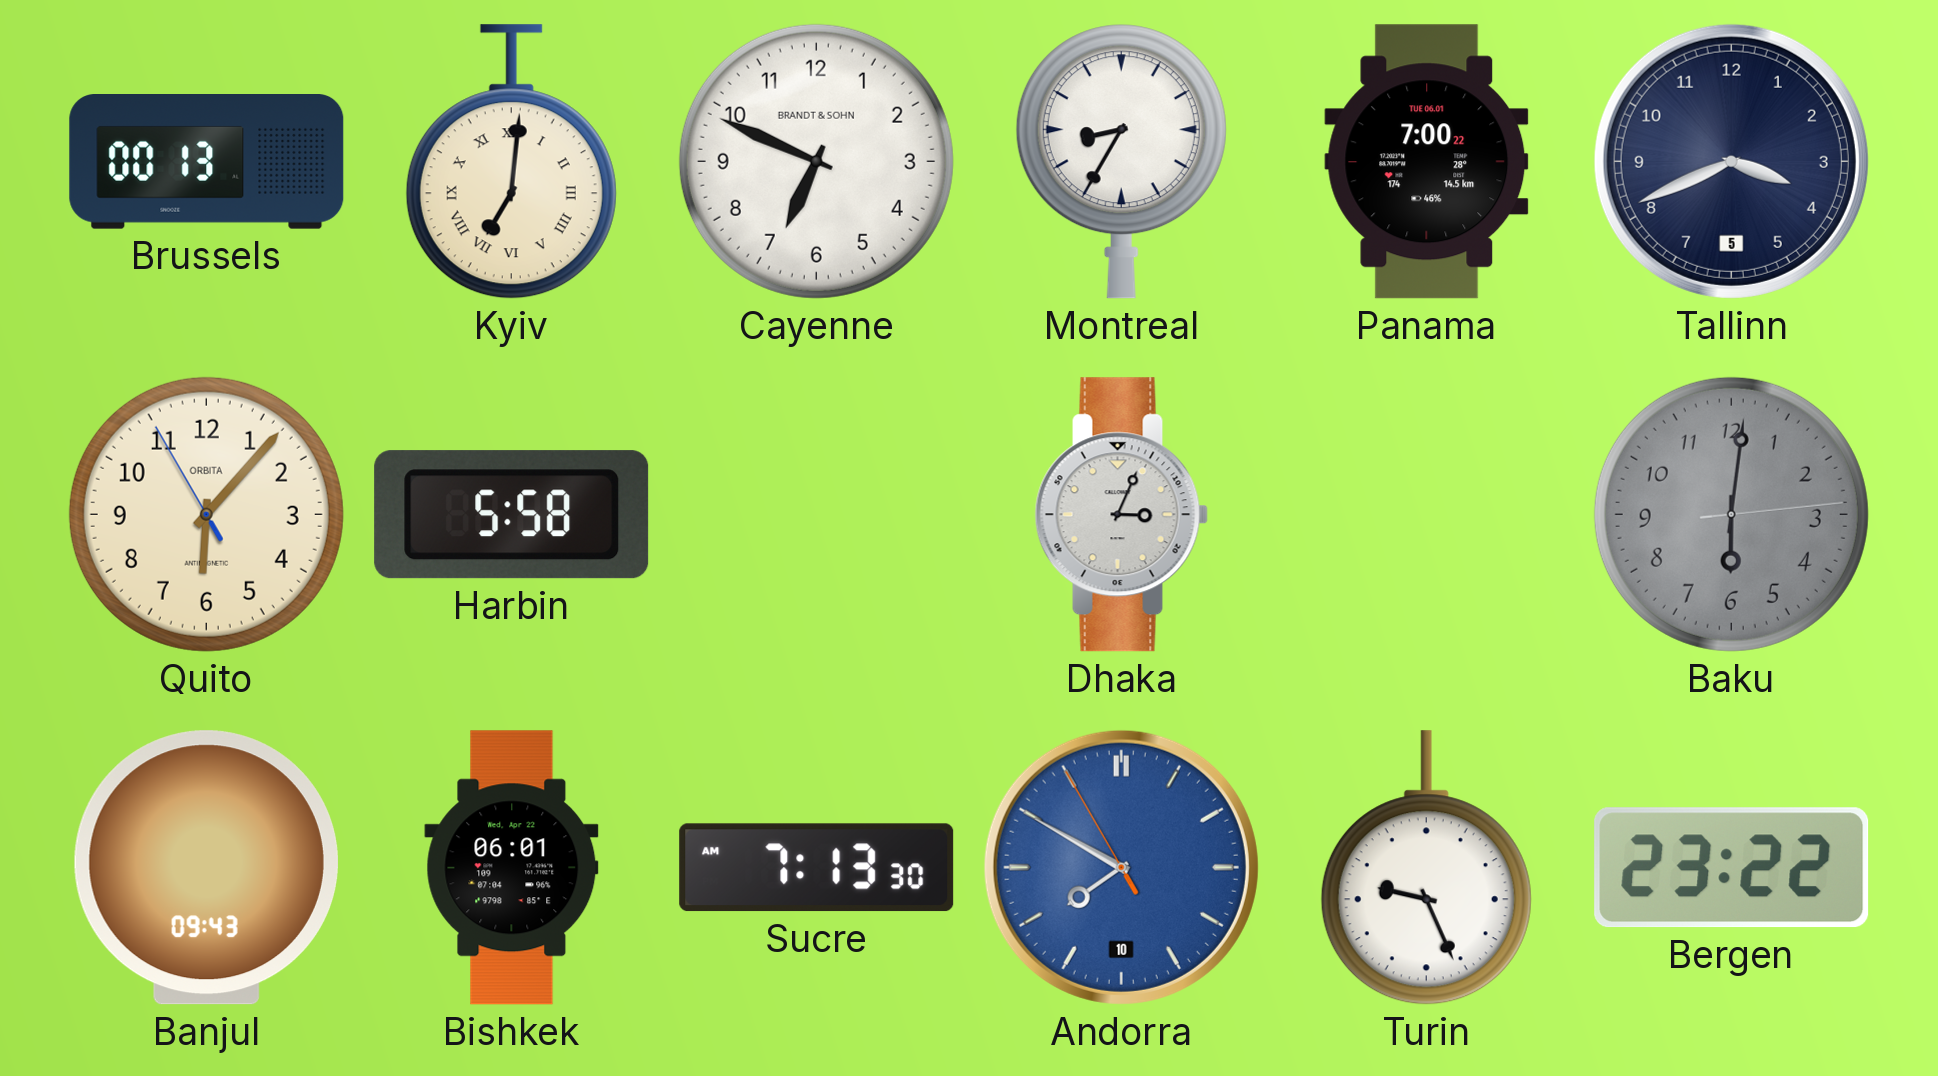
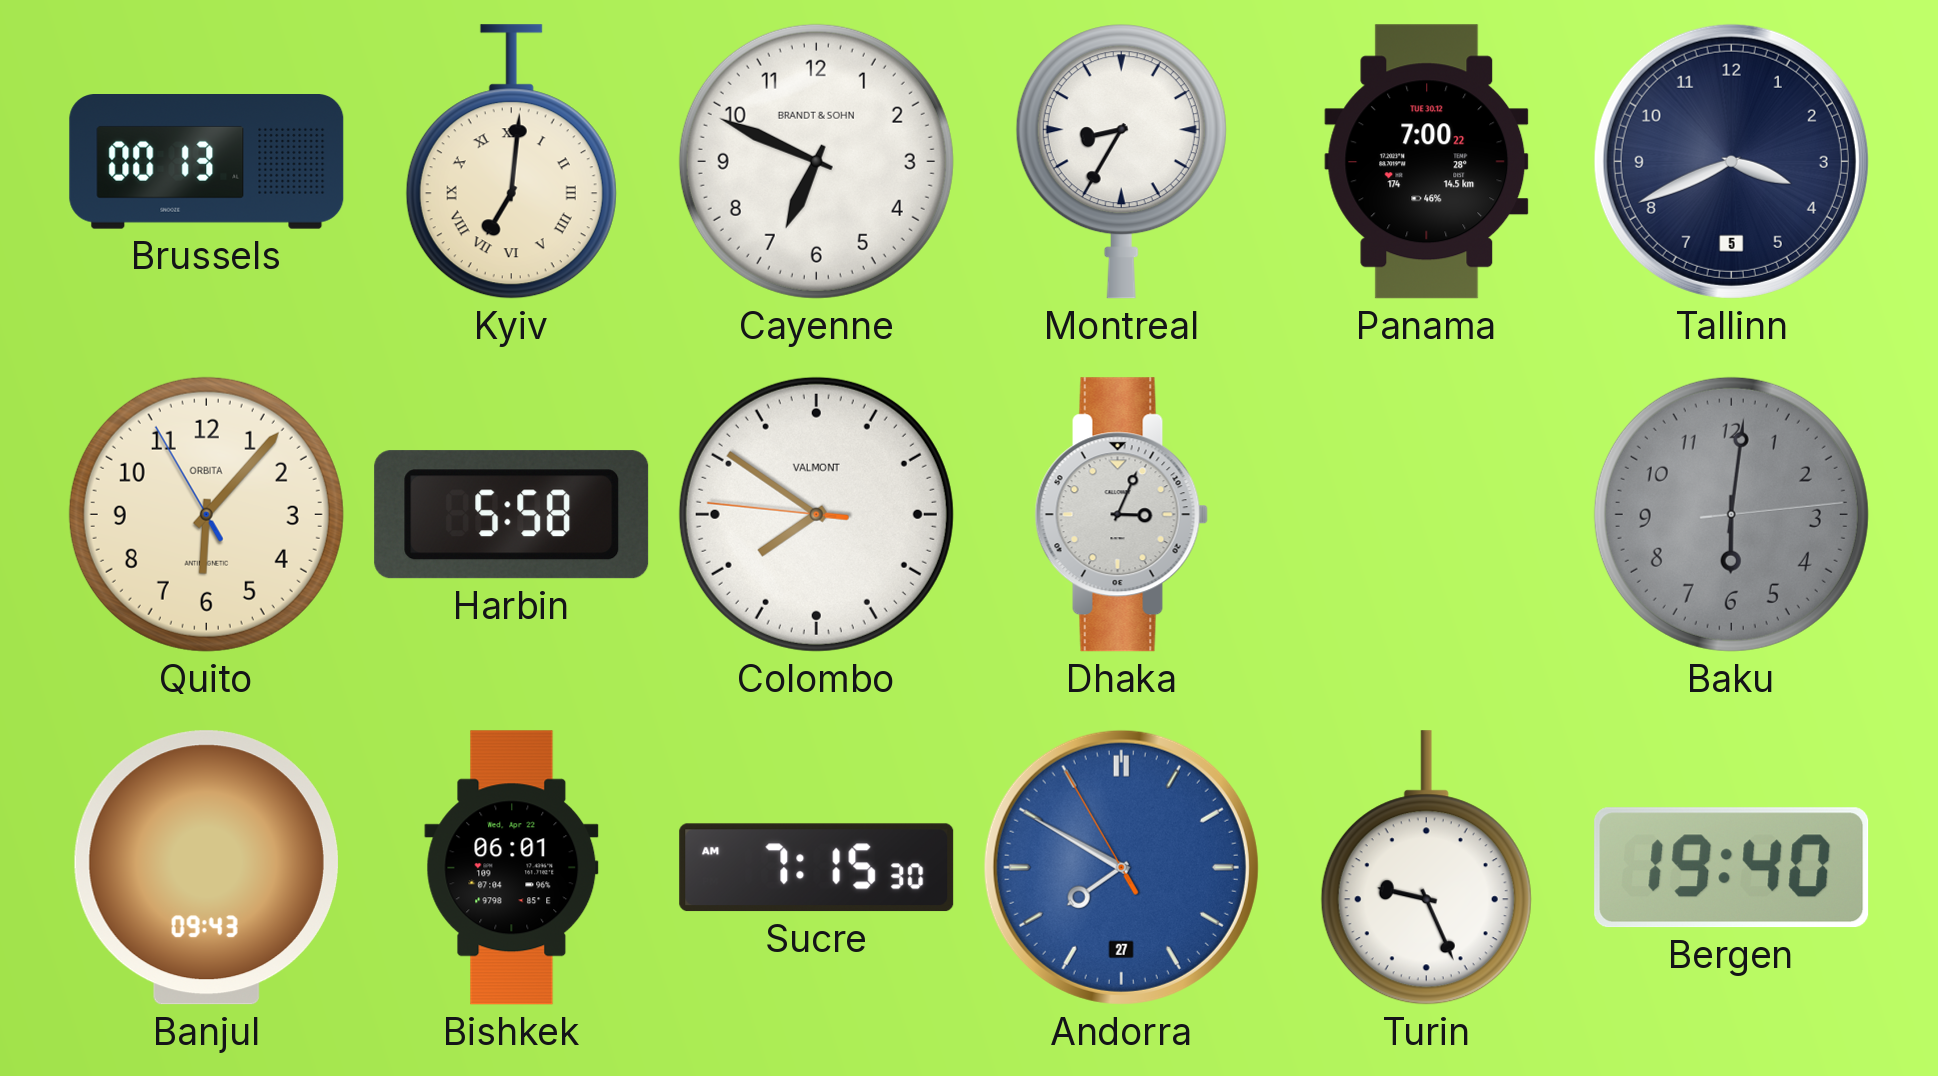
Panama date: TUE 06.01 -> TUE 30.12 (1427, 162)
Colombo: none -> 7:50 (816, 514)
Sucre: 7:13 -> 7:15 (817, 868)
Andorra date: 10 -> 27 (1121, 867)
Bergen: 23:22 -> 19:40 (1732, 868)
